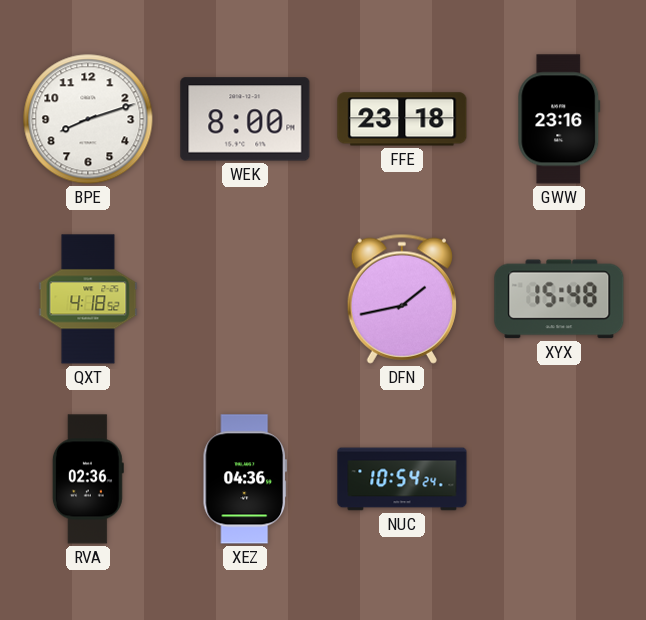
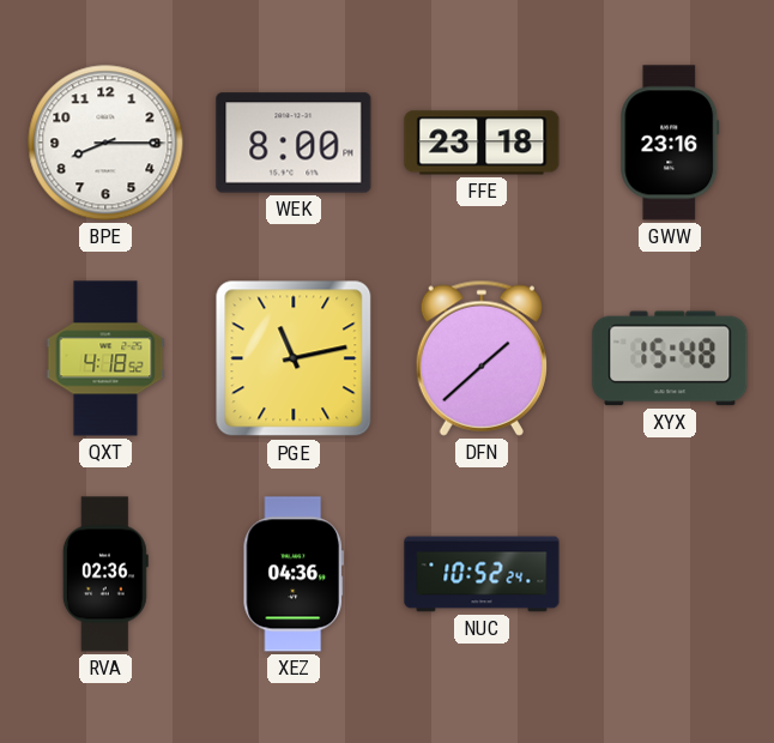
BPE: 8:12 -> 8:15 (105, 143)
PGE: none -> 11:13 (294, 358)
DFN: 1:43 -> 1:38 (482, 358)
NUC: 10:54 -> 10:52 (482, 574)
